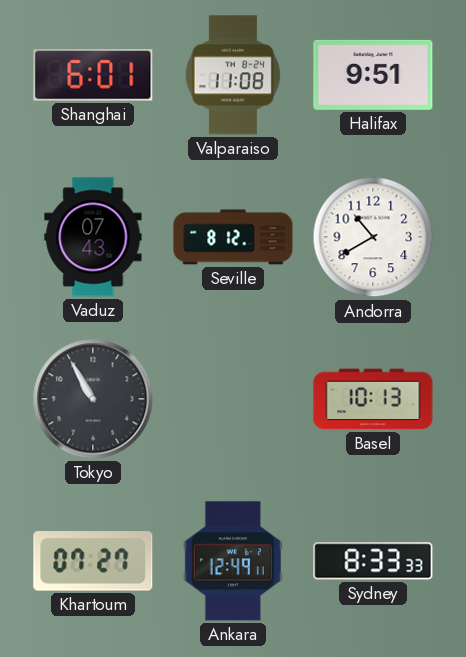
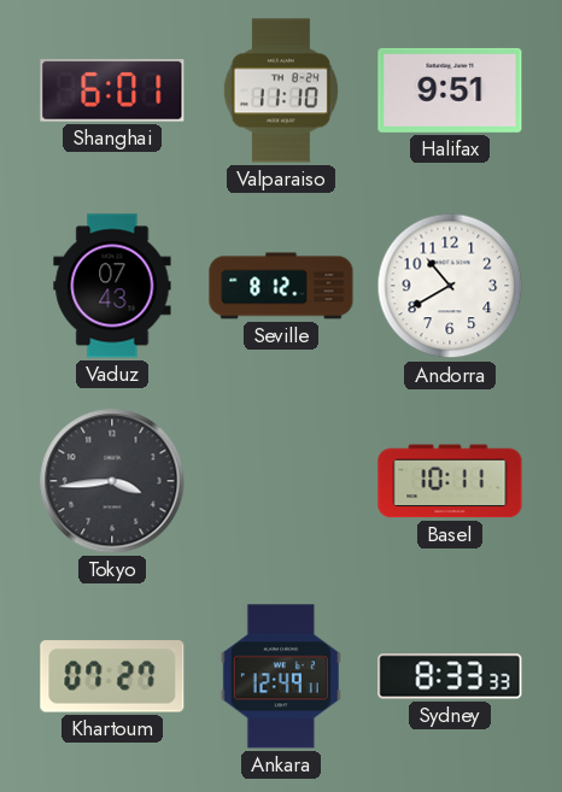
Valparaiso: 11:08 -> 11:10 (281, 90)
Tokyo: 10:55 -> 3:44 (112, 481)
Basel: 10:13 -> 10:11 (450, 481)
